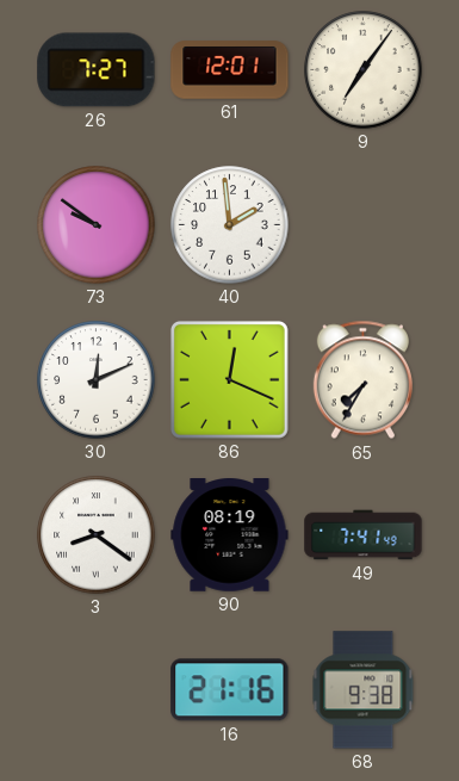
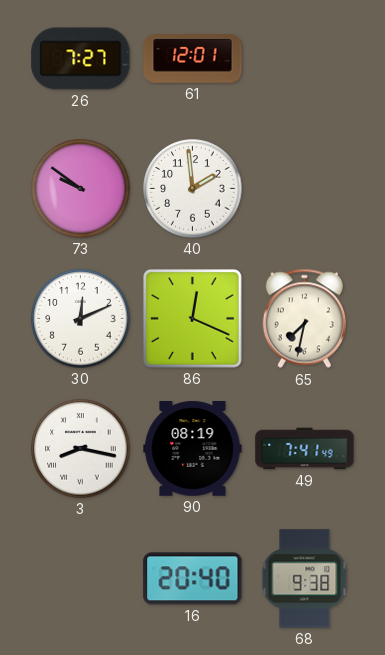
9: 7:06 -> none (364, 70)
65: 7:35 -> 7:32 (304, 319)
3: 8:21 -> 8:17 (81, 449)
16: 21:16 -> 20:40 (193, 579)
